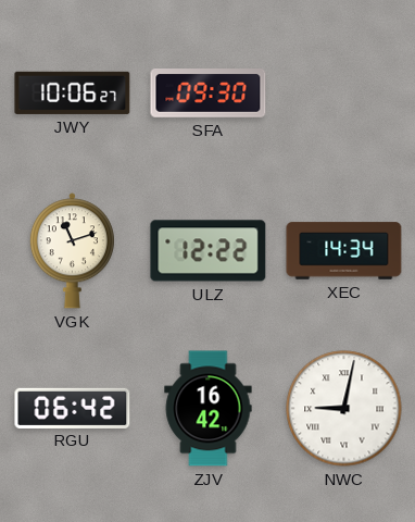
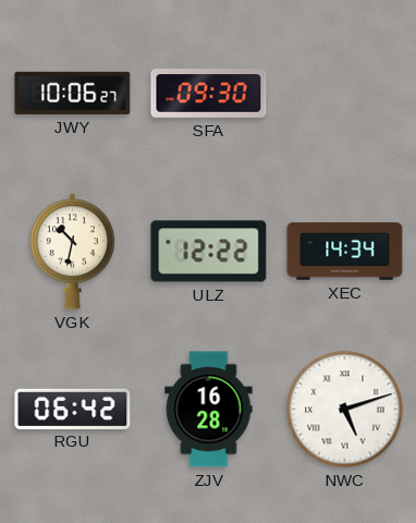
VGK: 11:12 -> 10:32 (72, 252)
ZJV: 16:42 -> 16:28 (209, 410)
NWC: 9:02 -> 5:12 (345, 410)
